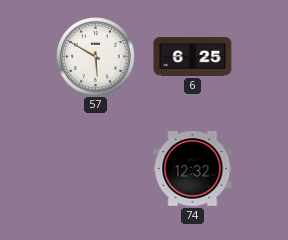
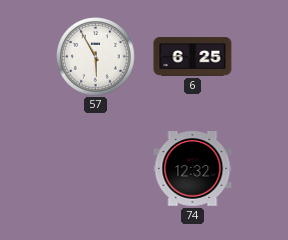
57: 5:50 -> 5:55 (96, 57)
